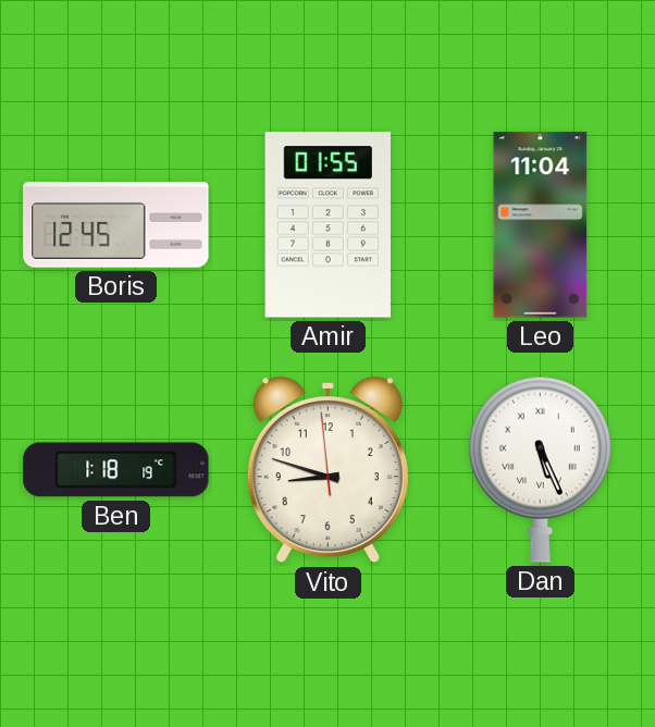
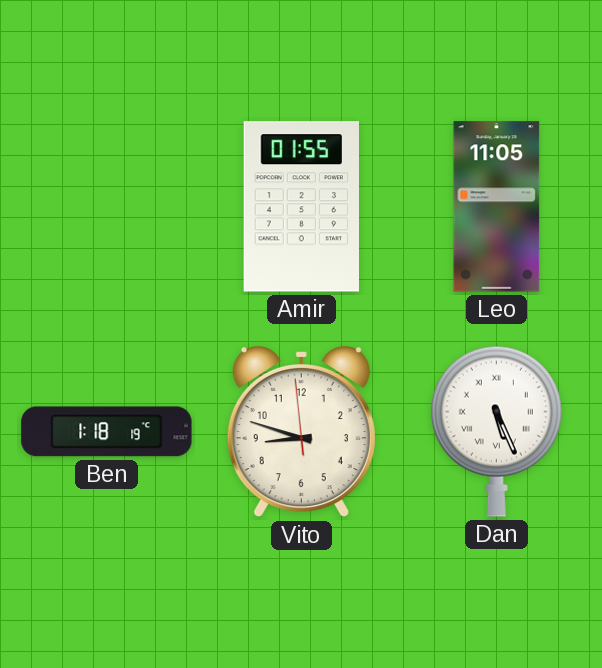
Boris: 12:45 -> none (116, 225)
Leo: 11:04 -> 11:05 (497, 207)
